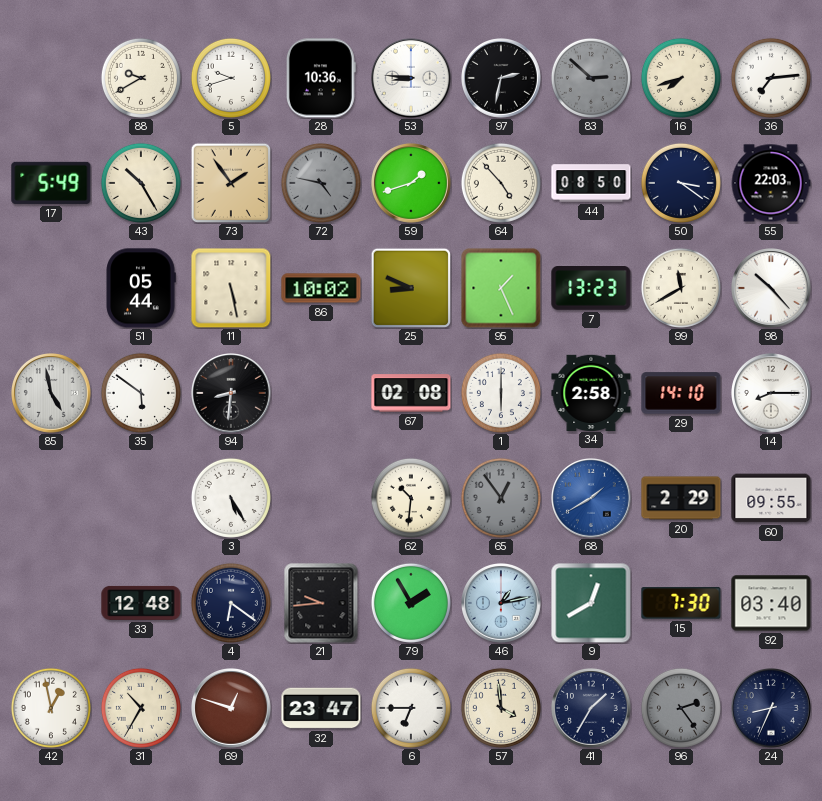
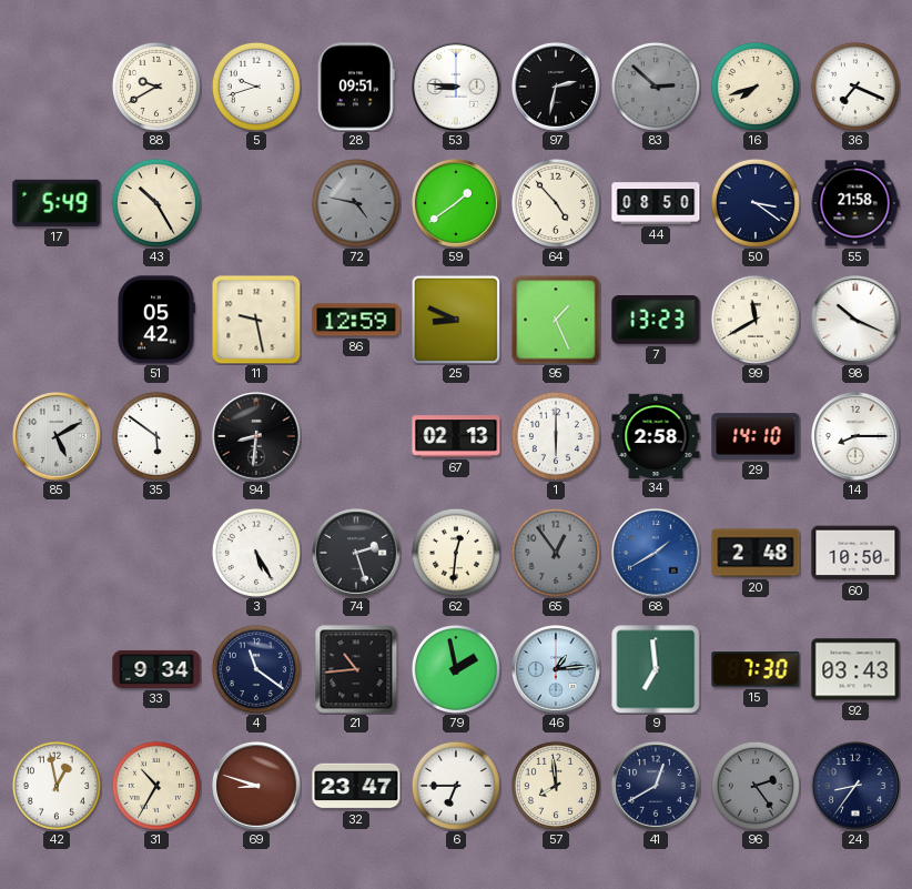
28: 10:36 -> 09:51 (356, 87)
36: 7:14 -> 7:19 (855, 87)
73: 1:54 -> none (230, 182)
59: 1:42 -> 1:39 (457, 204)
55: 22:03 -> 21:58 (855, 203)
51: 05:44 -> 05:42 (156, 320)
11: 5:28 -> 9:28 (256, 320)
86: 10:02 -> 12:59 (356, 320)
98: 10:23 -> 10:19 (857, 321)
85: 4:58 -> 5:10 (58, 437)
67: 02:08 -> 02:13 (456, 436)
74: none -> 2:27 (357, 554)
62: 10:31 -> 12:31 (456, 553)
20: 2:29 -> 2:48 (756, 553)
60: 09:55 -> 10:50 (855, 553)
33: 12:48 -> 9:34 (156, 669)
4: 6:21 -> 11:21 (256, 669)
21: 9:44 -> 10:44 (356, 669)
79: 1:55 -> 1:58 (456, 669)
46: 1:13 -> 1:14 (557, 670)
9: 12:40 -> 6:59 (656, 669)
92: 03:40 -> 03:43 (855, 669)
69: 12:48 -> 8:48 (257, 787)
57: 3:59 -> 7:59 (556, 786)
41: 1:35 -> 12:40 (657, 787)
24: 8:34 -> 8:36 (857, 787)
